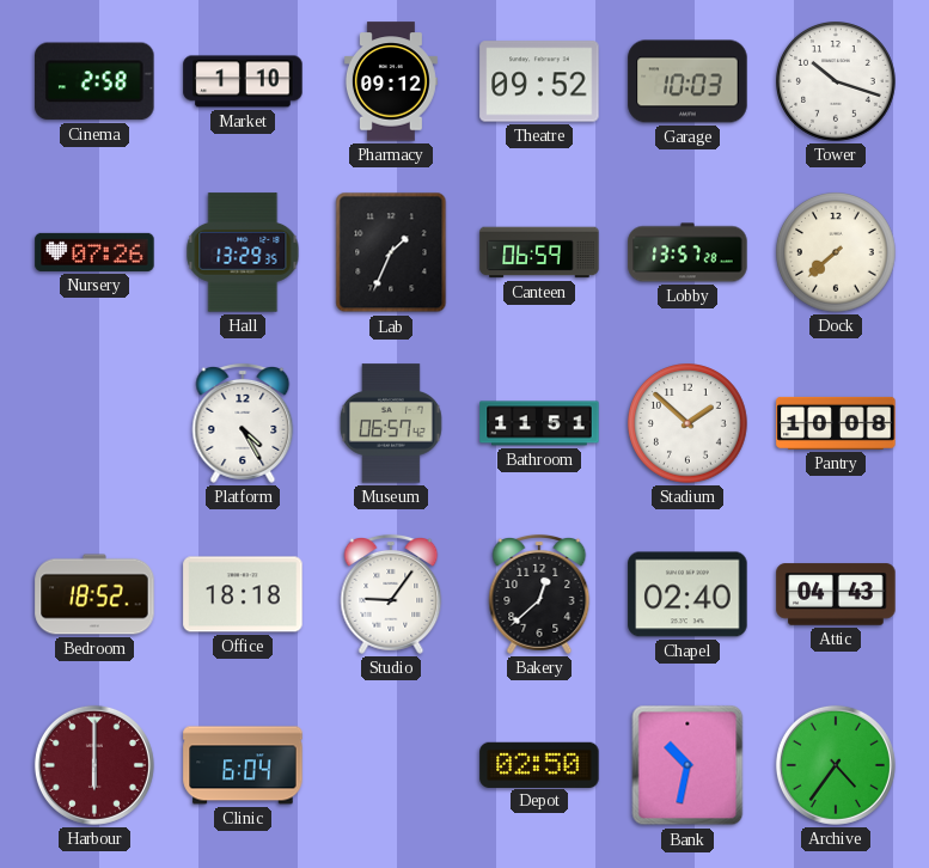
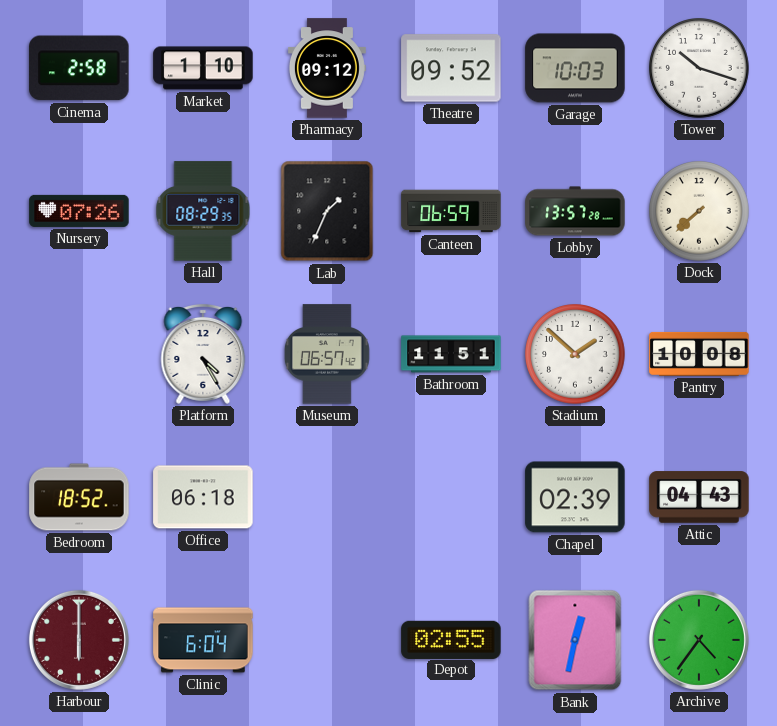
Hall: 13:29 -> 08:29 (203, 211)
Office: 18:18 -> 06:18 (203, 497)
Studio: 9:06 -> none (391, 594)
Bakery: 12:38 -> none (539, 594)
Chapel: 02:40 -> 02:39 (575, 497)
Depot: 02:50 -> 02:55 (451, 639)
Bank: 10:32 -> 12:32 (575, 640)
